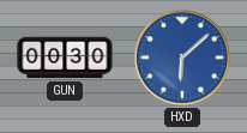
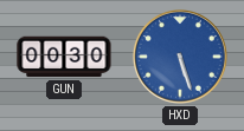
HXD: 6:08 -> 5:27 (180, 57)
